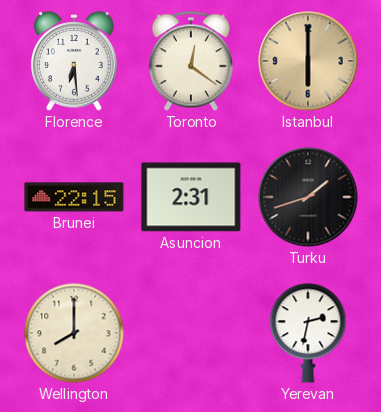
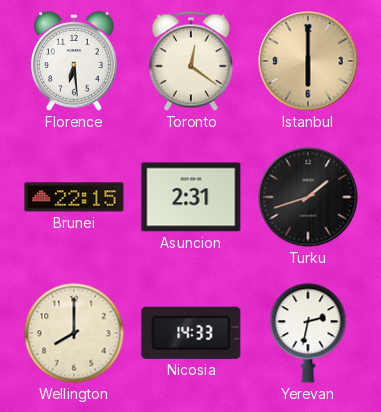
Nicosia: none -> 14:33 (191, 333)
